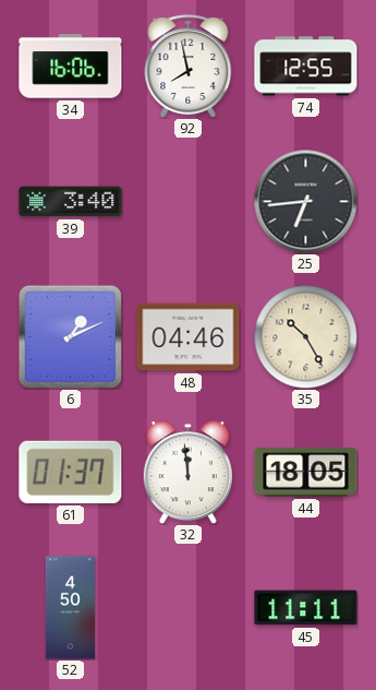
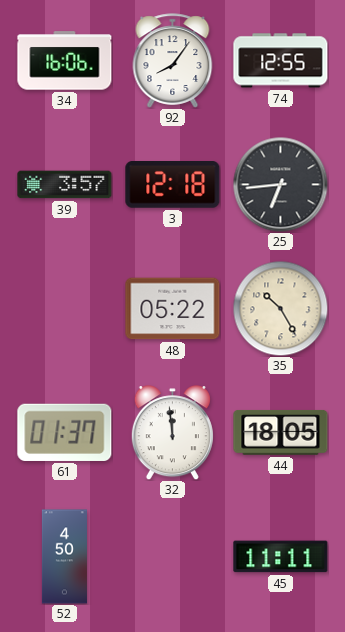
92: 7:58 -> 8:06 (173, 61)
39: 3:40 -> 3:57 (65, 185)
3: none -> 12:18 (173, 185)
6: 1:11 -> none (70, 336)
48: 04:46 -> 05:22 (173, 309)
